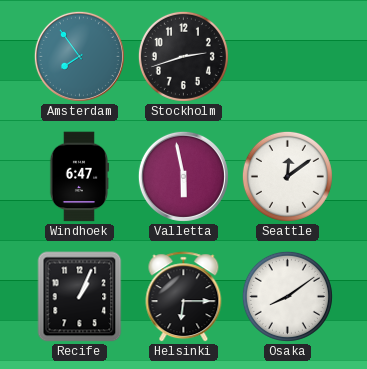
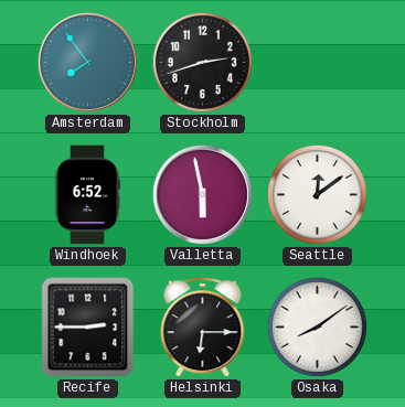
Windhoek: 6:47 -> 6:52 (87, 195)
Recife: 1:04 -> 2:45 (88, 328)
